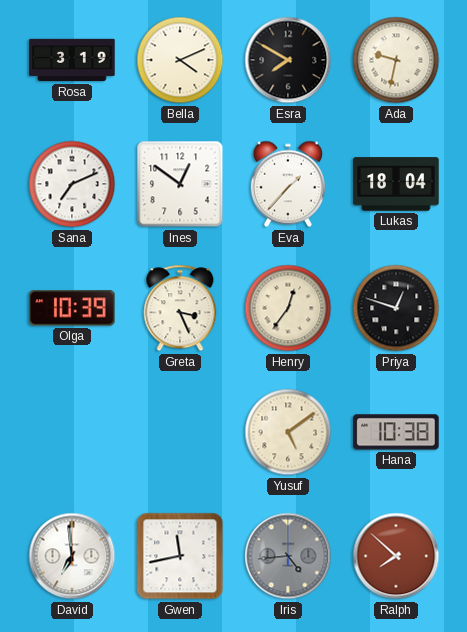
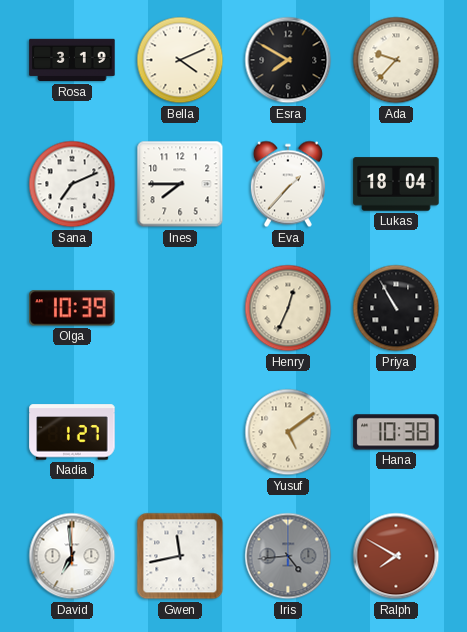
Ada: 9:32 -> 9:37 (396, 60)
Ines: 12:51 -> 7:45 (180, 184)
Greta: 3:26 -> none (180, 308)
Henry: 12:36 -> 12:34 (288, 308)
Priya: 12:48 -> 10:55 (396, 308)
Nadia: none -> 1:27 (72, 432)
Ralph: 7:52 -> 7:50 (396, 556)
